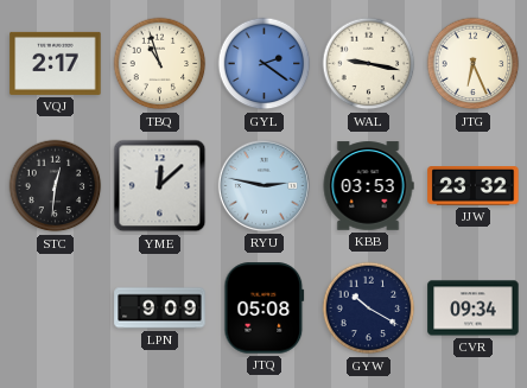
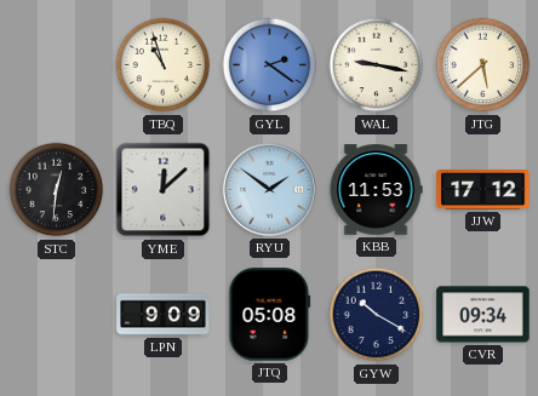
VQJ: 2:17 -> none (56, 63)
JTG: 6:26 -> 5:38 (483, 65)
RYU: 2:47 -> 1:51 (269, 189)
KBB: 03:53 -> 11:53 (376, 190)
JJW: 23:32 -> 17:12 (483, 190)
